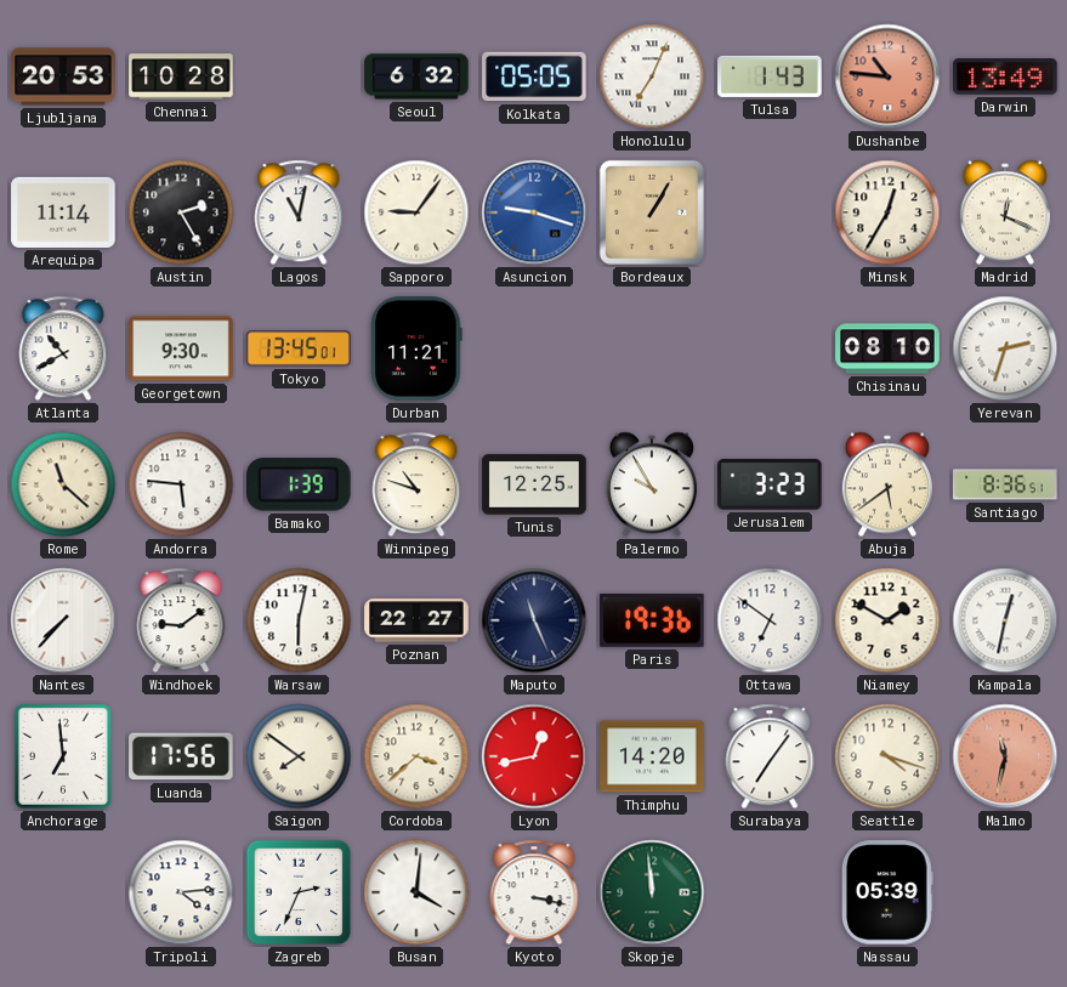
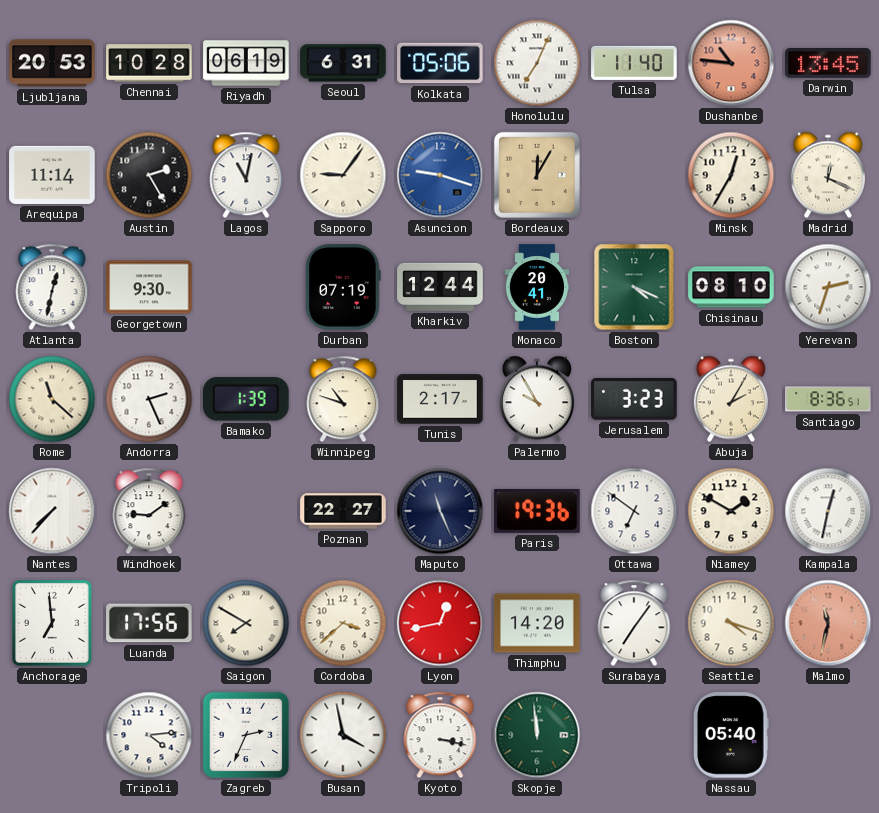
Riyadh: none -> 06:19 (246, 63)
Seoul: 6:32 -> 6:31 (343, 63)
Kolkata: 05:05 -> 05:06 (440, 63)
Tulsa: 1:43 -> 11:40 (634, 63)
Darwin: 13:49 -> 13:45 (828, 64)
Bordeaux: 1:05 -> 12:05 (537, 175)
Atlanta: 10:40 -> 12:32 (52, 287)
Tokyo: 13:45 -> none (299, 348)
Durban: 11:21 -> 07:19 (343, 287)
Kharkiv: none -> 12:44 (440, 287)
Monaco: none -> 20:41 (537, 287)
Boston: none -> 4:19 (634, 287)
Andorra: 5:46 -> 2:26 (149, 399)
Tunis: 12:25 -> 2:17 (440, 399)
Abuja: 5:39 -> 2:05 (731, 399)
Warsaw: 6:02 -> none (299, 620)
Saigon: 7:51 -> 7:50 (246, 623)
Busan: 4:01 -> 3:58 (343, 735)
Nassau: 05:39 -> 05:40 (731, 735)
